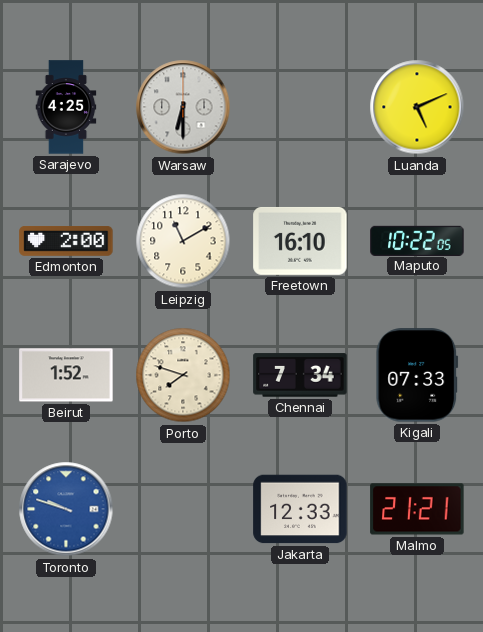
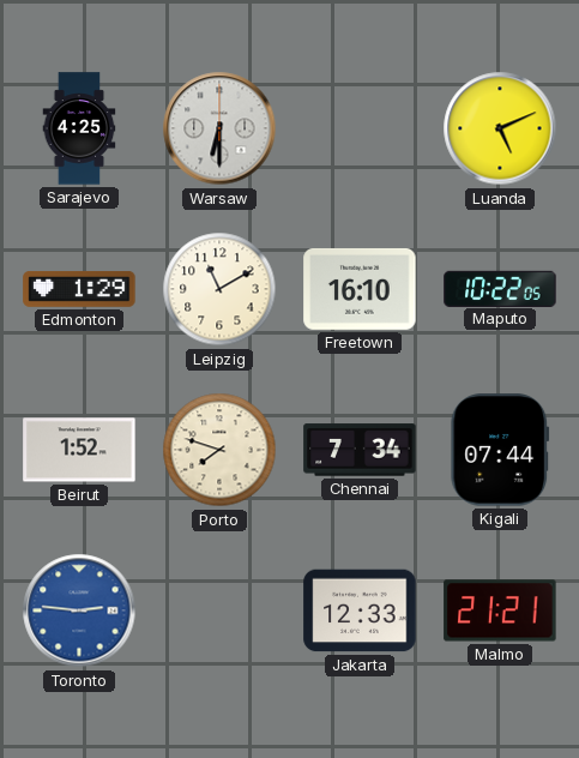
Edmonton: 2:00 -> 1:29 (79, 290)
Kigali: 07:33 -> 07:44 (500, 450)
Toronto: 9:48 -> 2:46 (79, 610)
